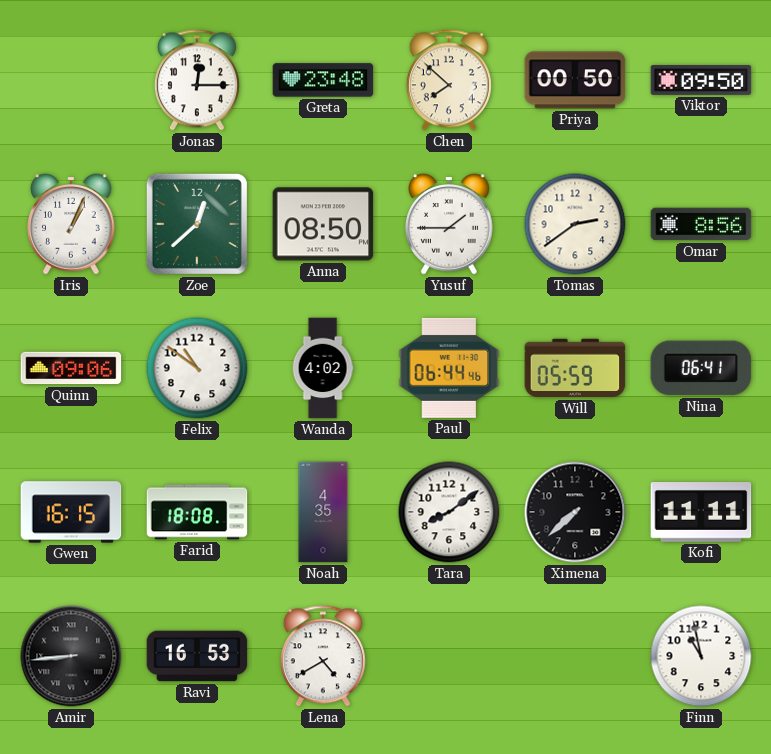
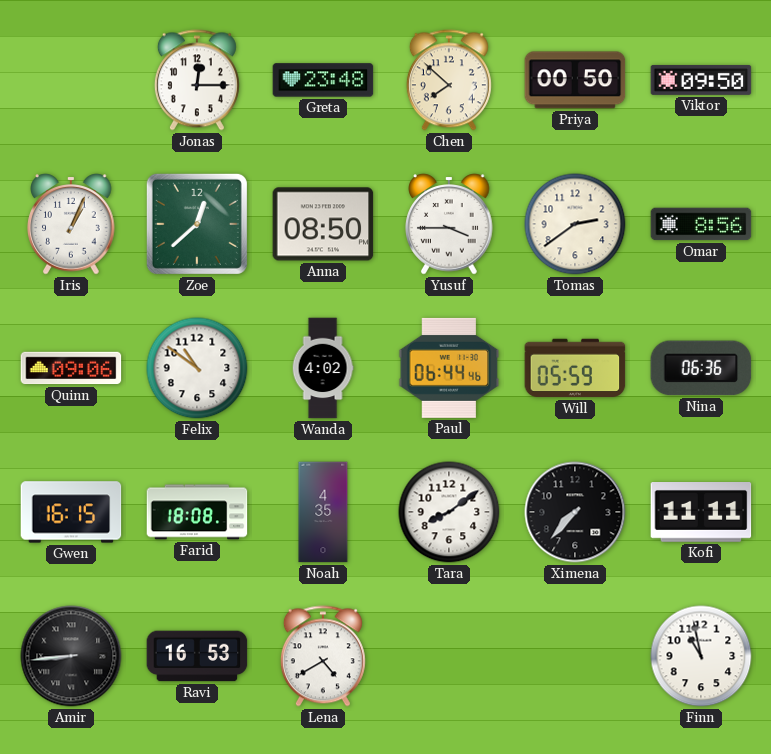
Yusuf: 1:45 -> 3:45 (449, 224)
Nina: 06:41 -> 06:36 (701, 368)
Ximena: 7:38 -> 7:37 (575, 512)
